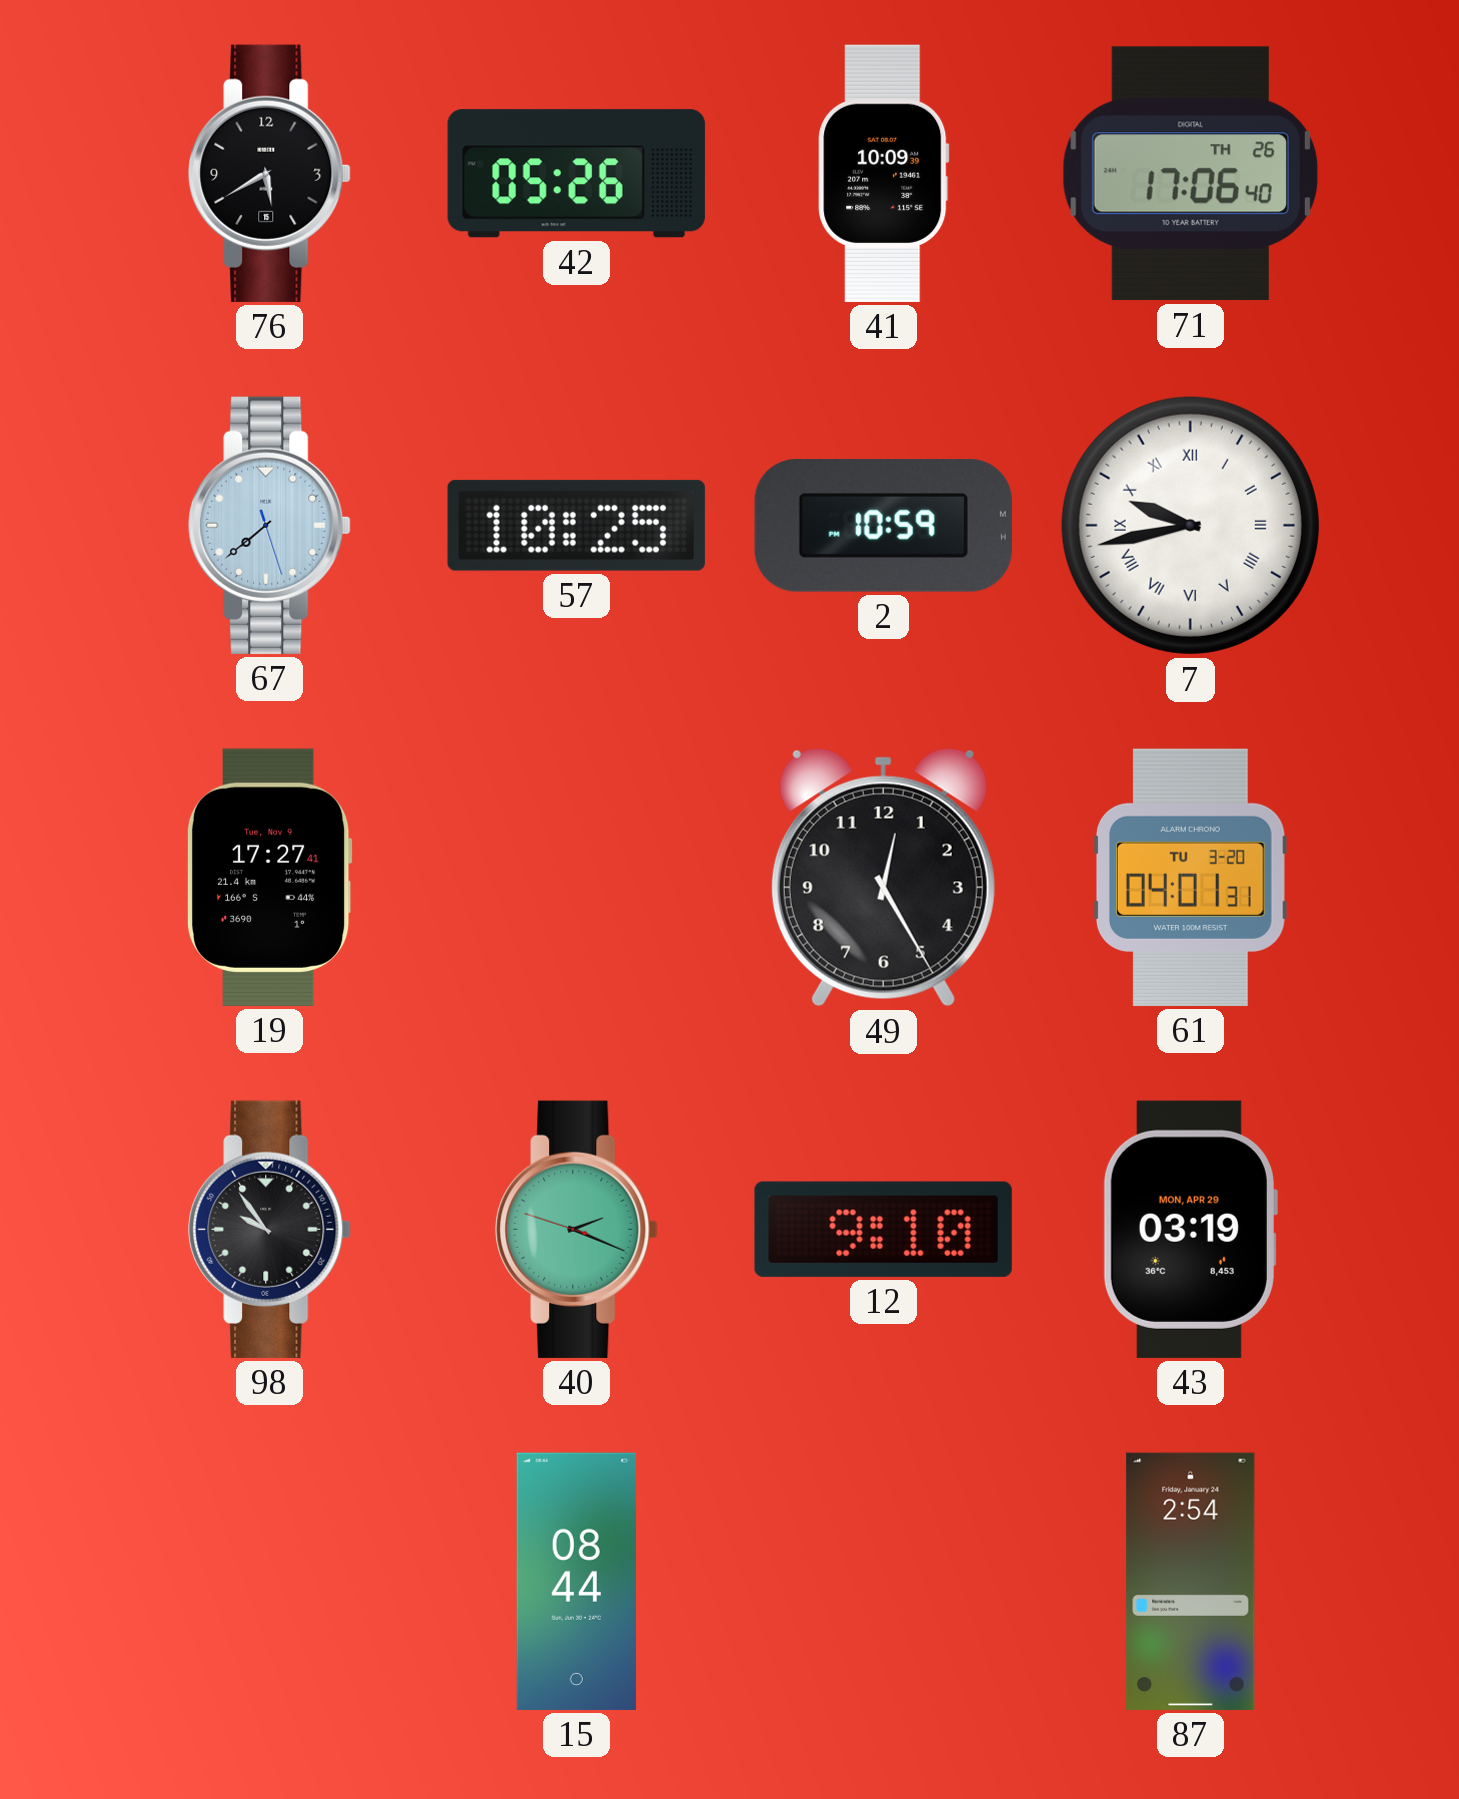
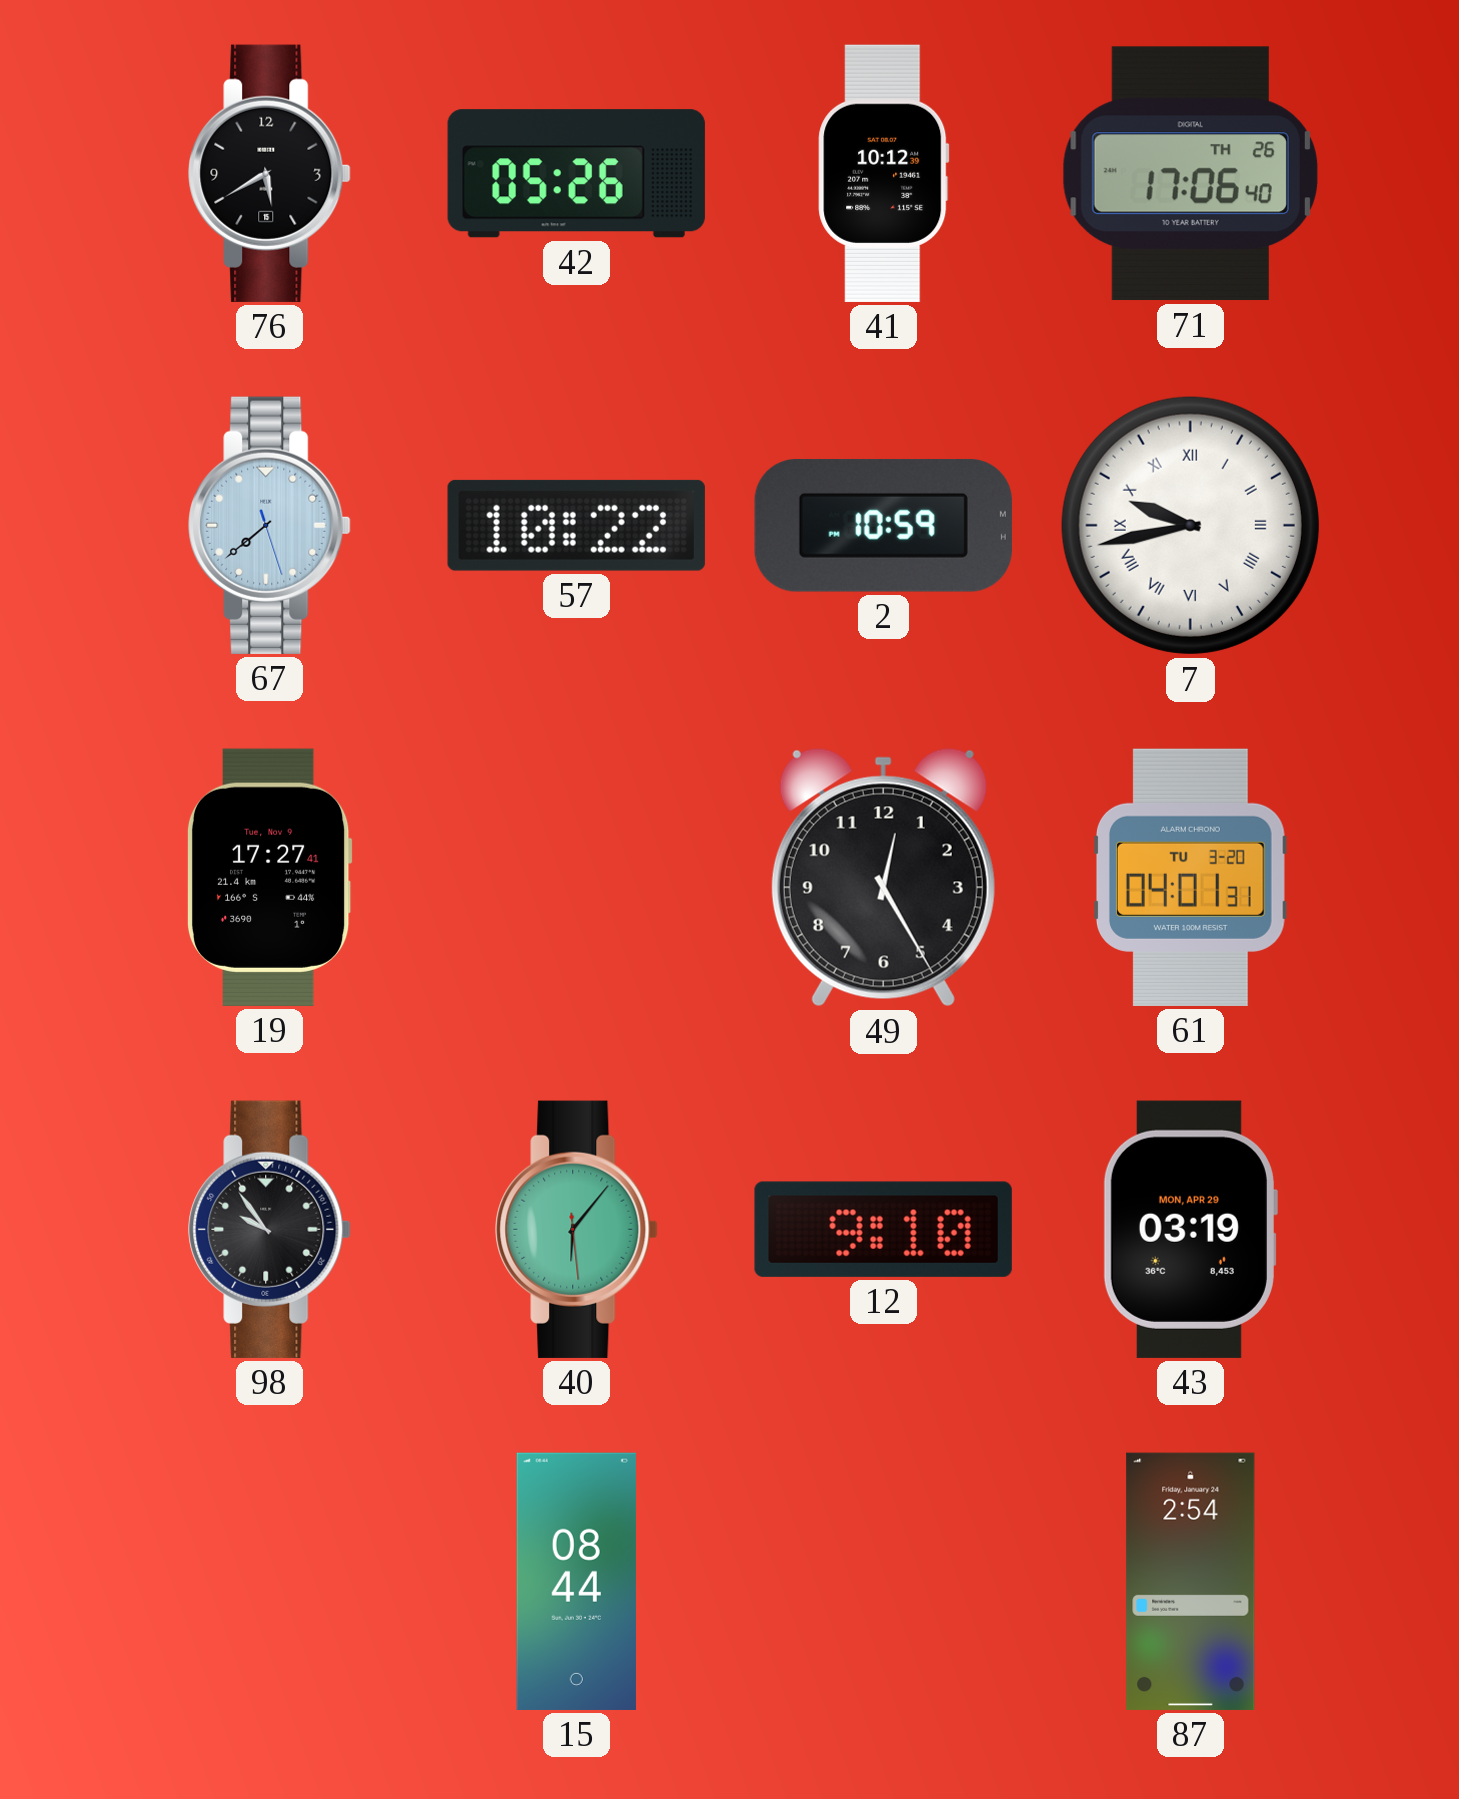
41: 10:09 -> 10:12 (884, 173)
57: 10:25 -> 10:22 (576, 525)
40: 2:18 -> 6:06 (577, 1229)
